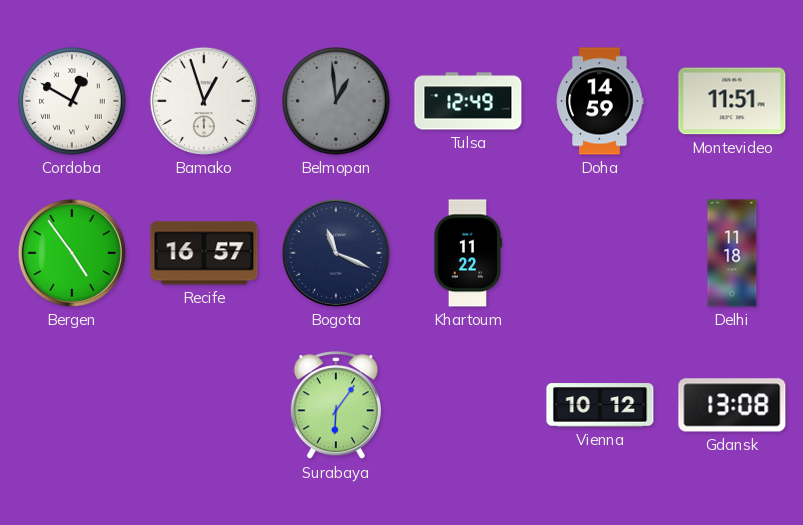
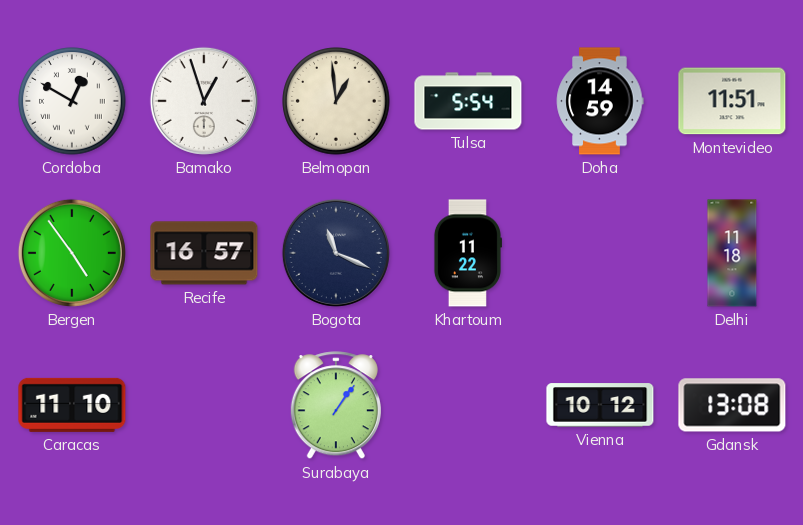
Belmopan dial: grey -> cream (336, 101)
Tulsa: 12:49 -> 5:54 (468, 101)
Caracas: none -> 11:10 (72, 405)
Surabaya: 6:06 -> 1:06 (336, 406)
